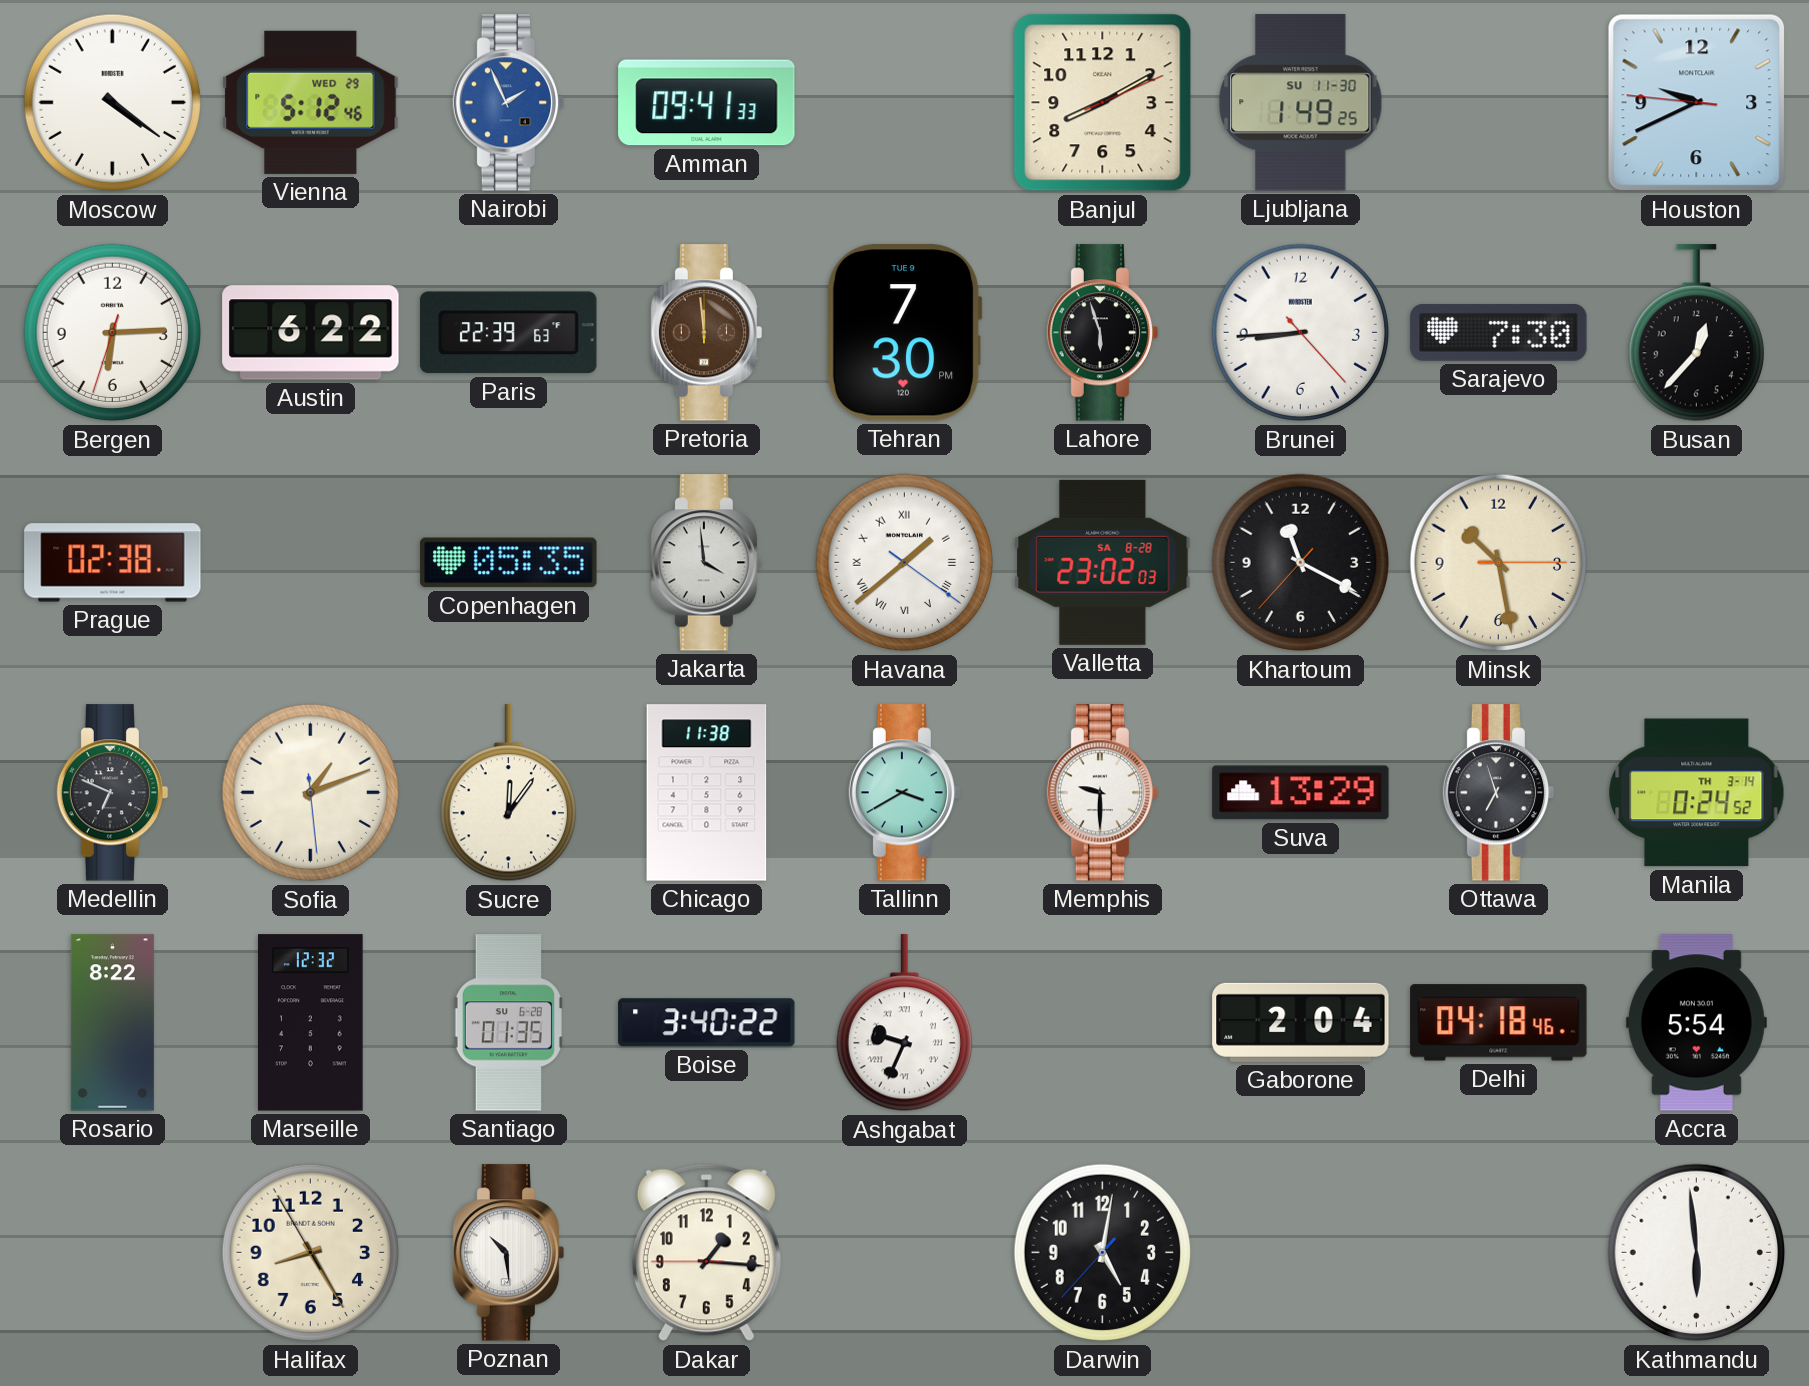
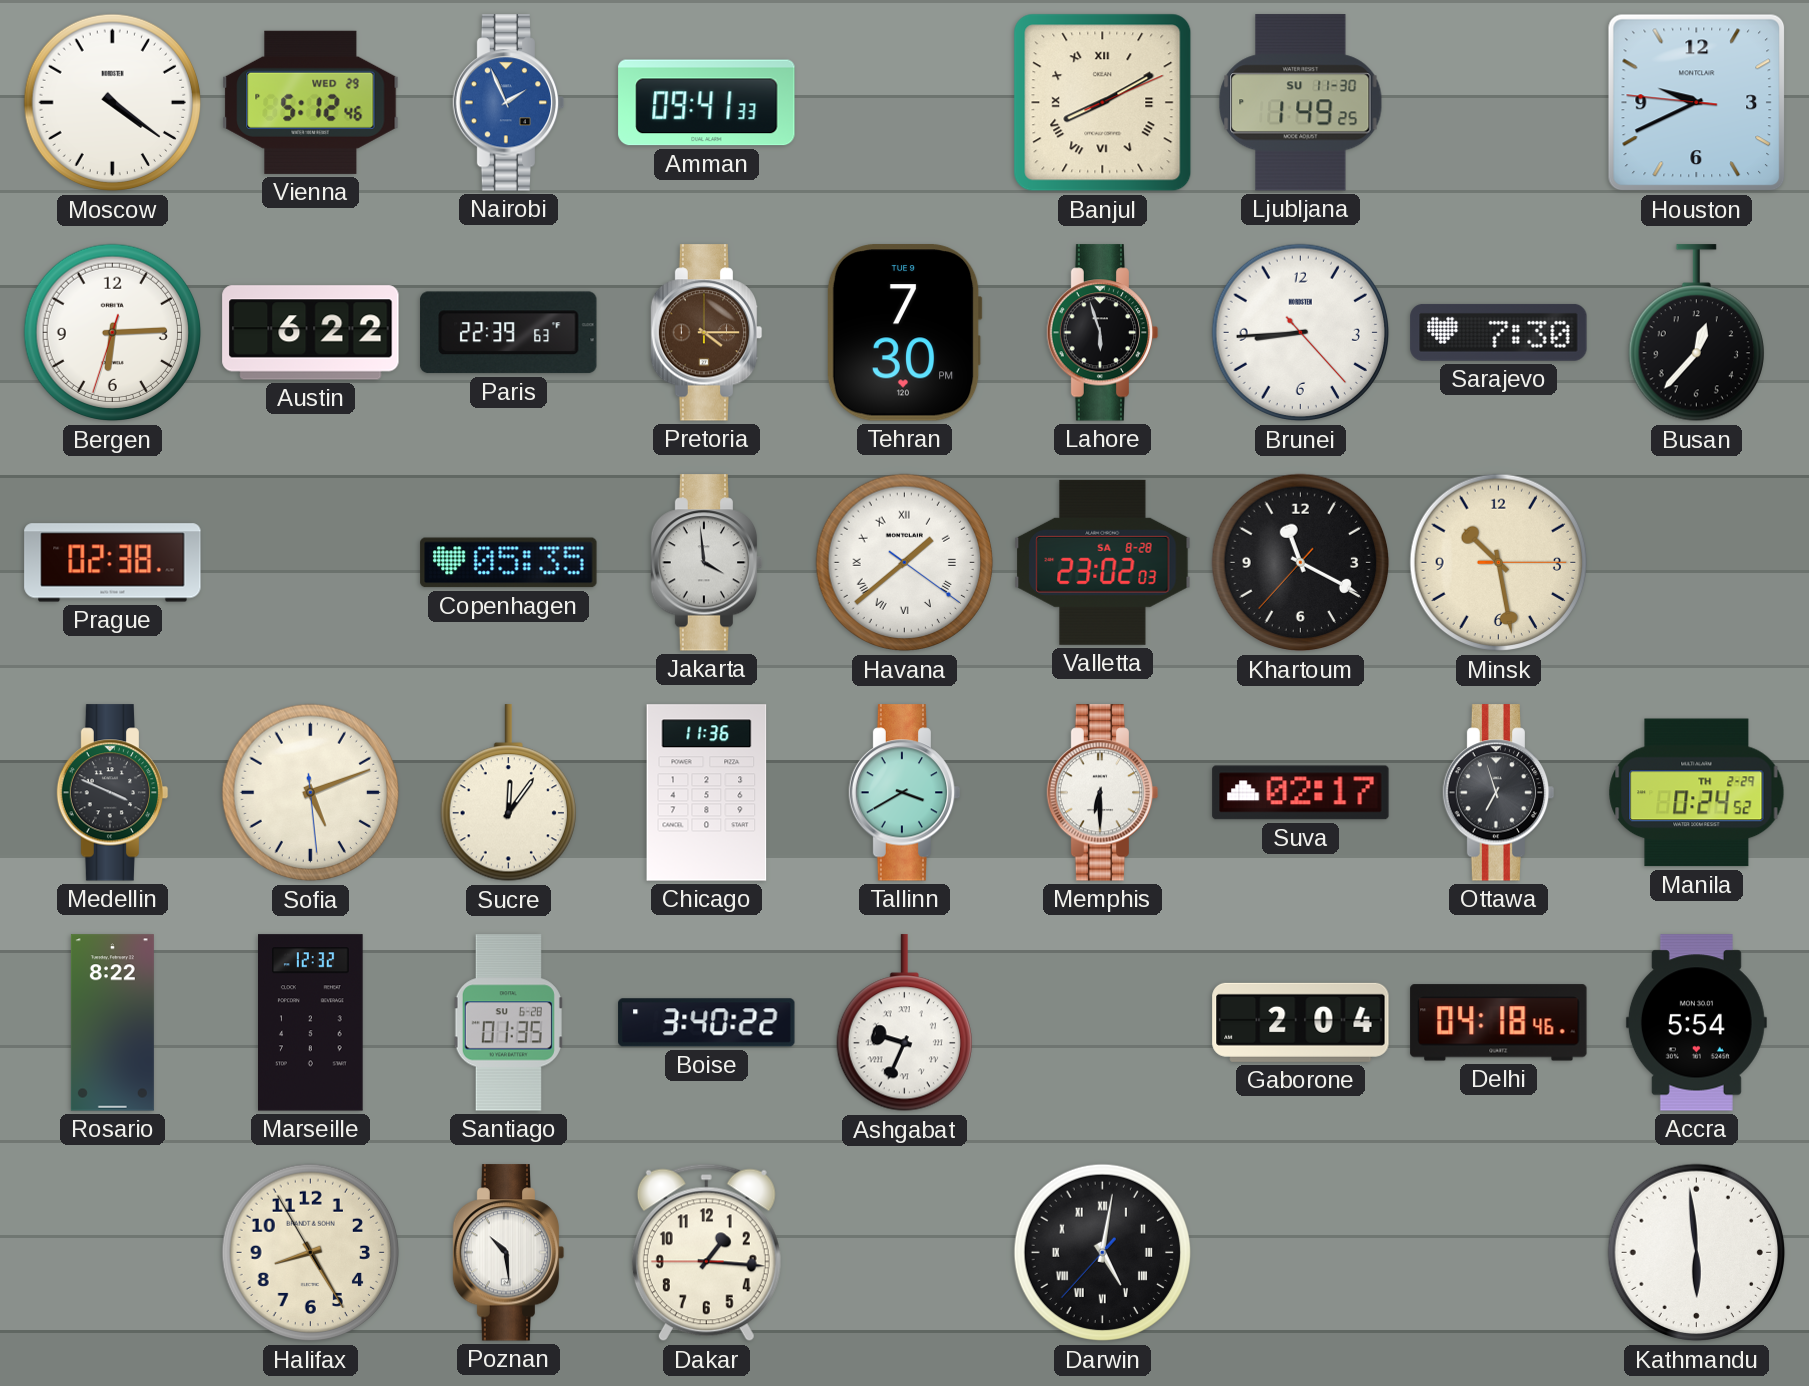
Banjul numerals: Arabic -> Roman (1103, 103)
Pretoria: 11:59 -> 4:15 (707, 333)
Medellin: 6:49 -> 3:49 (113, 793)
Sofia: 1:11 -> 5:11 (311, 793)
Chicago: 11:38 -> 11:36 (707, 793)
Memphis: 9:30 -> 6:30 (1103, 793)
Suva: 13:29 -> 02:17 (1301, 793)
Manila date: TH 3-14 -> TH 2-29 (1697, 793)
Darwin numerals: Arabic -> Roman (1103, 1253)
